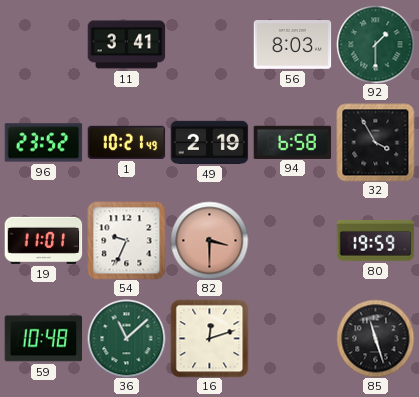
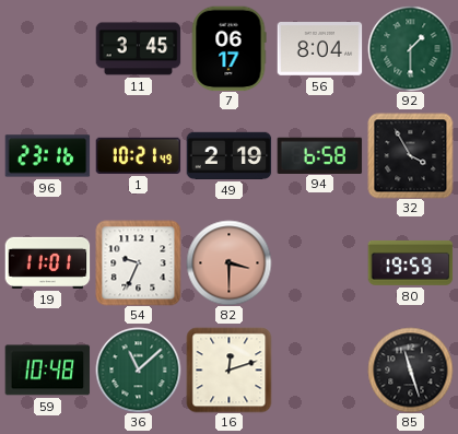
11: 3:41 -> 3:45 (138, 49)
7: none -> 06:17 (228, 48)
56: 8:03 -> 8:04 (319, 49)
96: 23:52 -> 23:16 (47, 156)
